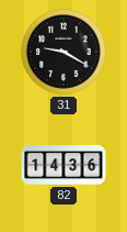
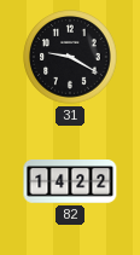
82: 14:36 -> 14:22 (70, 181)
